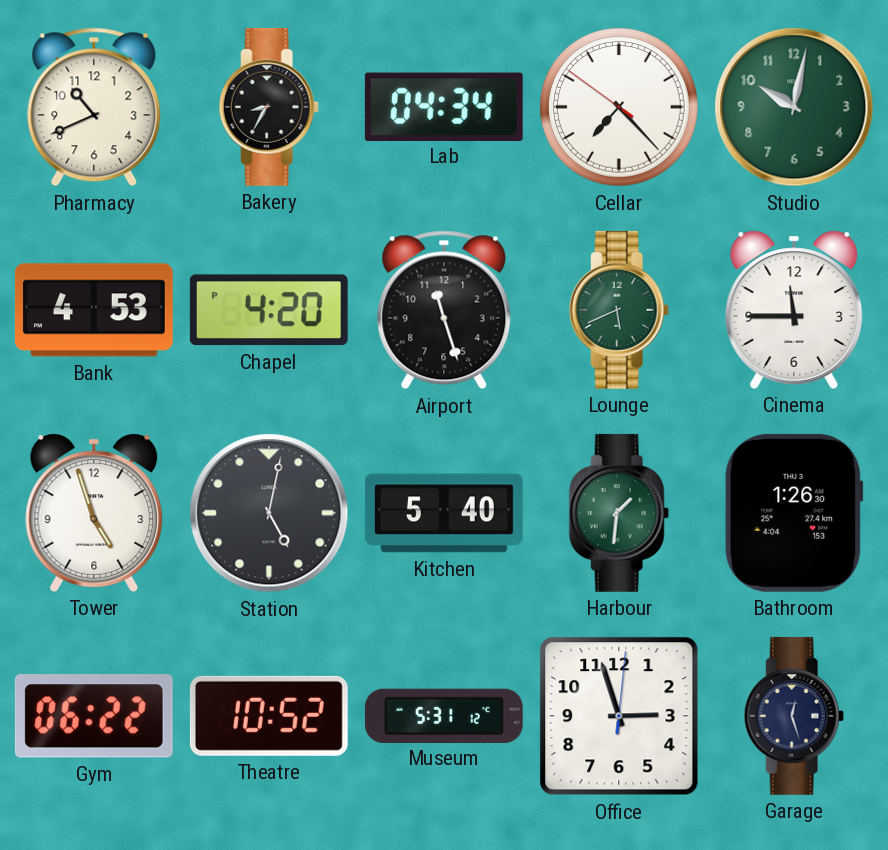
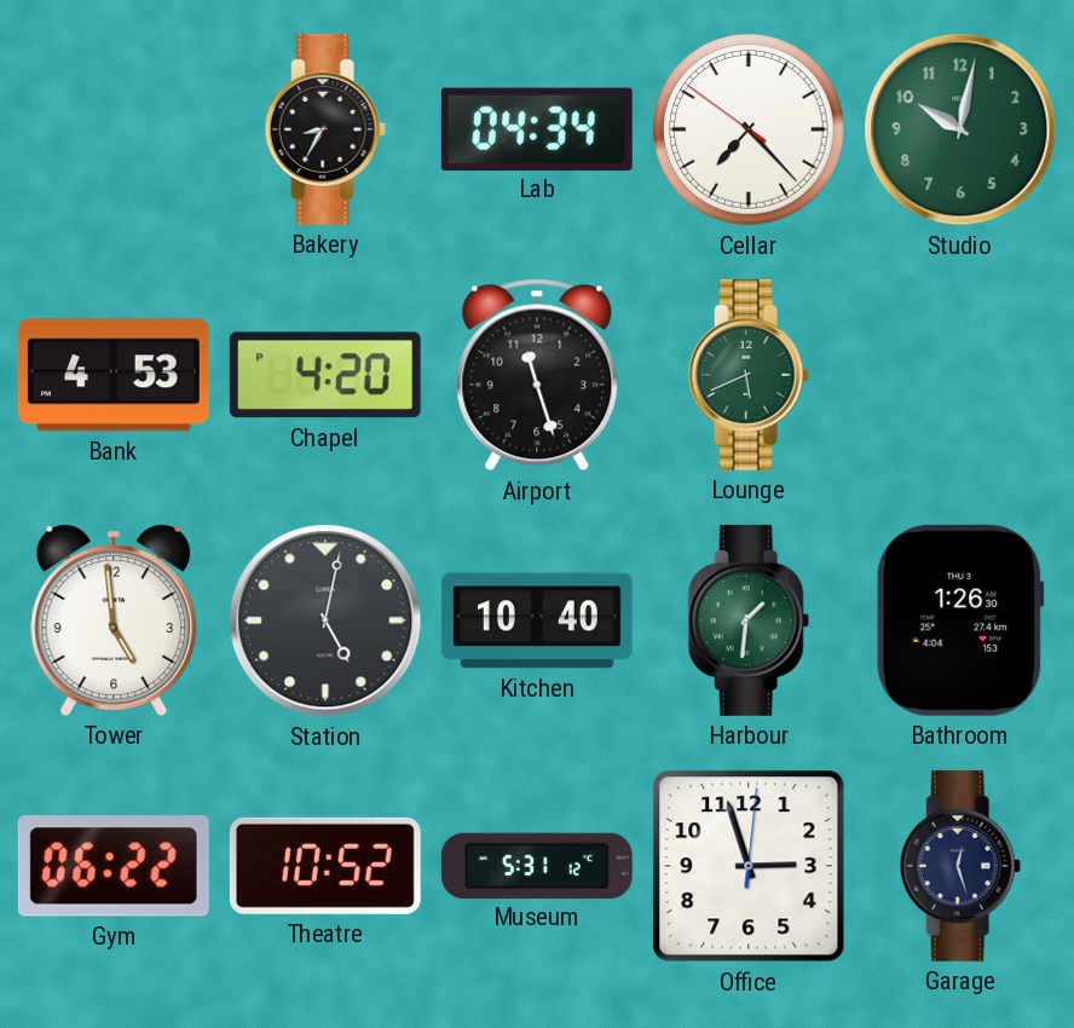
Pharmacy: 10:41 -> none (94, 107)
Cinema: 11:45 -> none (794, 310)
Tower: 4:57 -> 4:59 (114, 620)
Kitchen: 5:40 -> 10:40 (537, 620)
